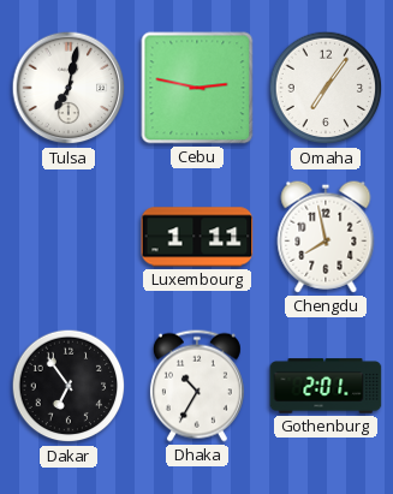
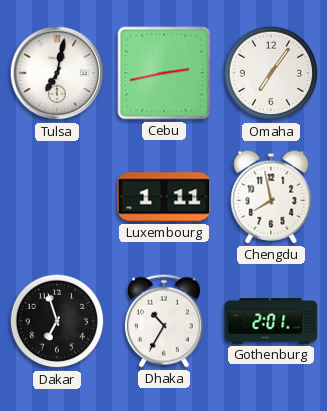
Cebu: 2:47 -> 2:43 (164, 73)
Dakar: 6:54 -> 6:57 (57, 321)
